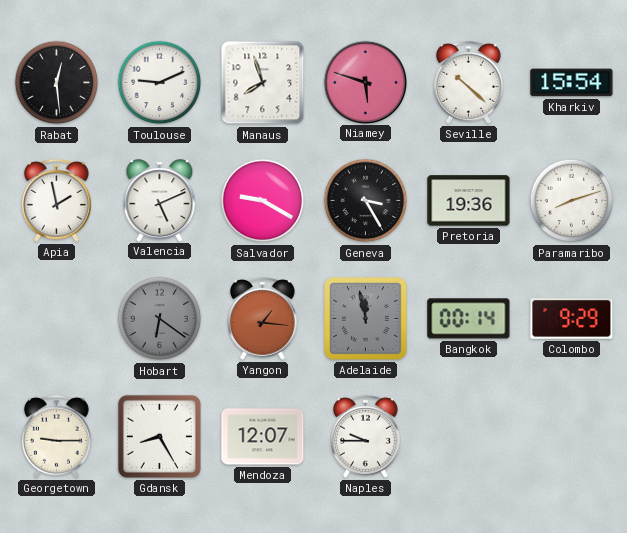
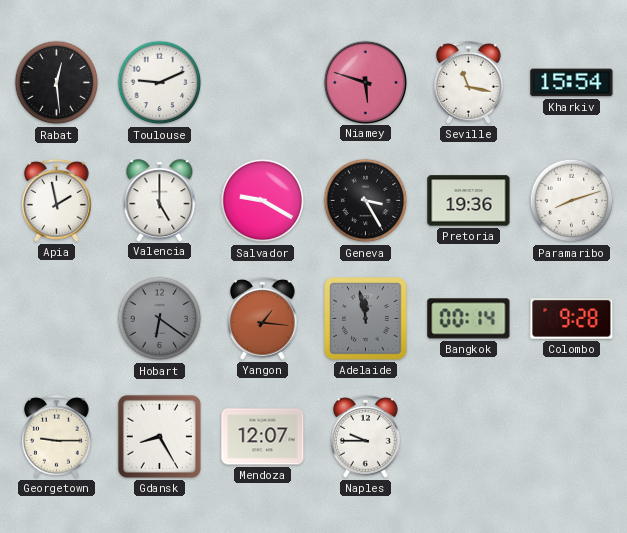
Manaus: 7:57 -> none (263, 83)
Seville: 10:22 -> 11:17 (469, 82)
Valencia: 5:11 -> 5:00 (160, 200)
Colombo: 9:29 -> 9:28 (572, 319)
